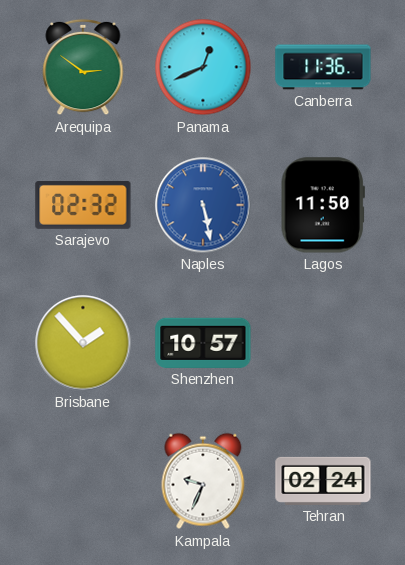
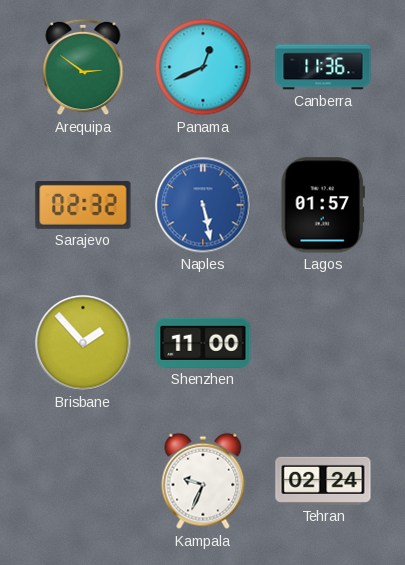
Lagos: 11:50 -> 01:57 (323, 205)
Shenzhen: 10:57 -> 11:00 (203, 343)
